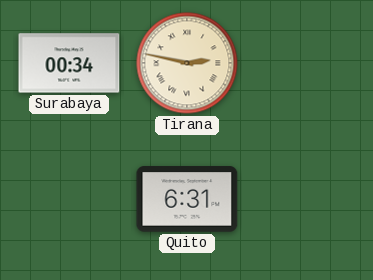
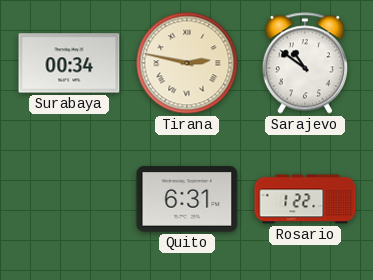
Sarajevo: none -> 10:51 (304, 63)
Rosario: none -> 1:22 (305, 199)
